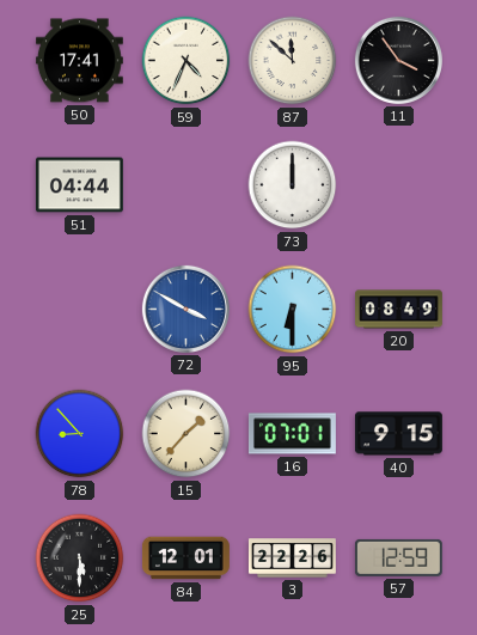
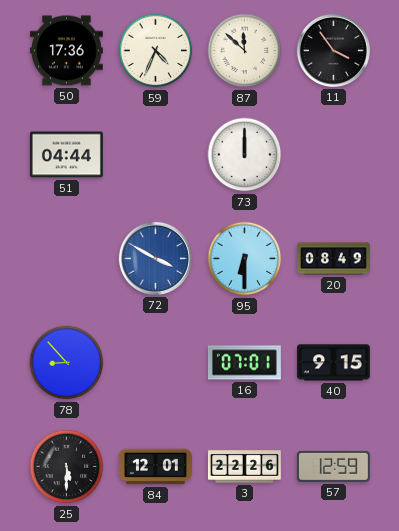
50: 17:41 -> 17:36 (66, 51)
15: 1:37 -> none (186, 434)
